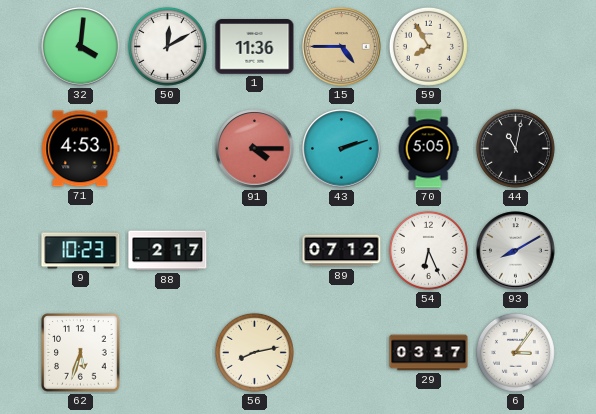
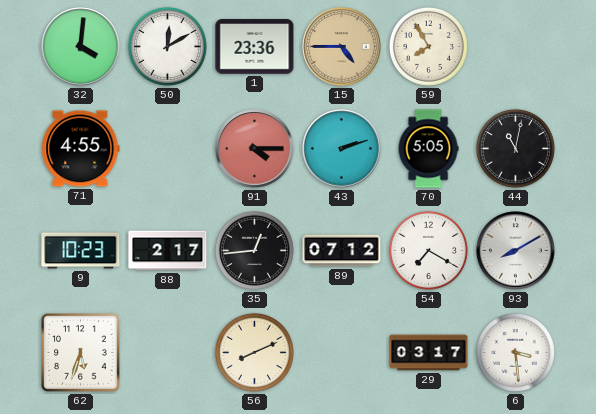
1: 11:36 -> 23:36 (255, 47)
71: 4:53 -> 4:55 (81, 149)
35: none -> 12:44 (254, 250)
54: 6:26 -> 7:20 (428, 250)
56: 8:13 -> 8:11 (254, 352)
6: 3:06 -> 3:29 (515, 352)
